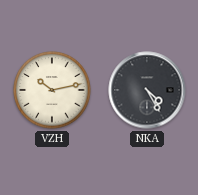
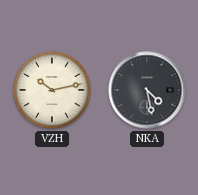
NKA: 4:25 -> 4:28 (147, 90)
